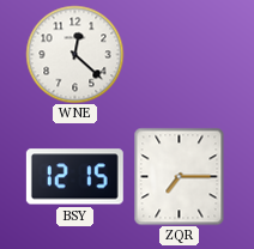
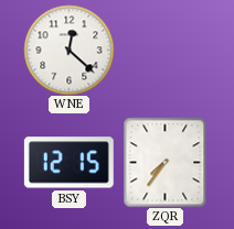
ZQR: 7:15 -> 7:36 (166, 162)
